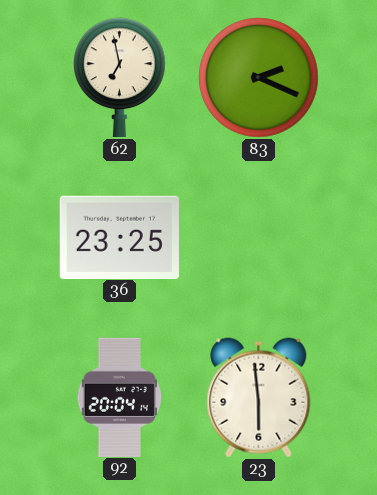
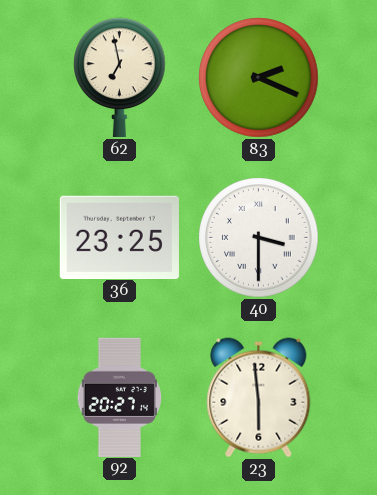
40: none -> 3:30 (259, 238)
92: 20:04 -> 20:27 (119, 397)
